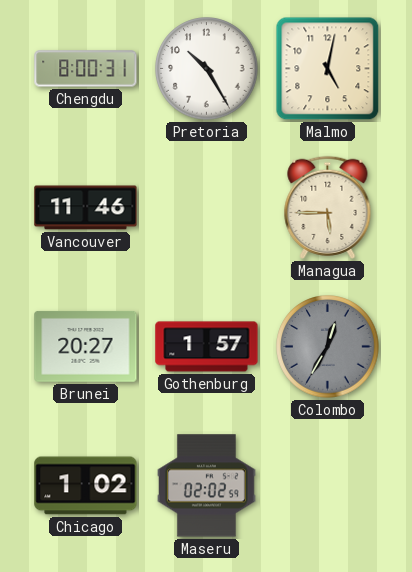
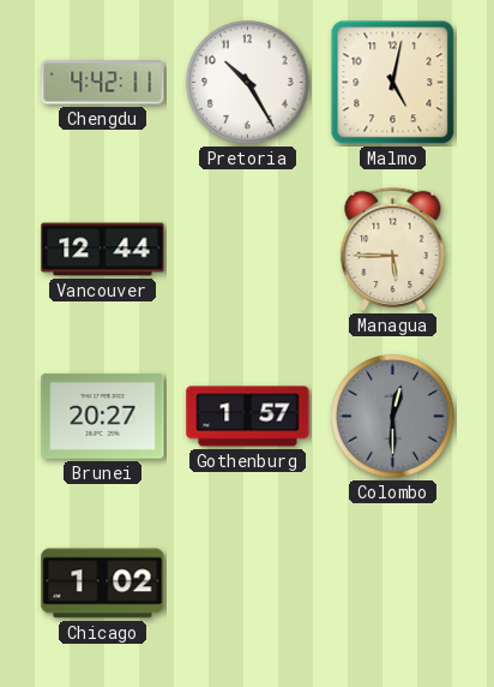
Chengdu: 8:00 -> 4:42 (103, 83)
Vancouver: 11:46 -> 12:44 (103, 250)
Colombo: 12:35 -> 12:30 (393, 417)
Maseru: 02:02 -> none (207, 486)
